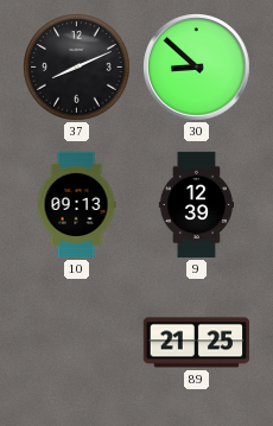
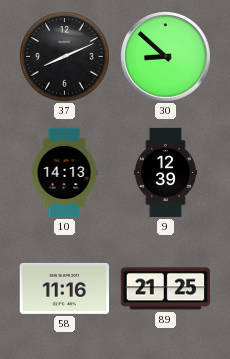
10: 09:13 -> 14:13 (64, 173)
58: none -> 11:16 (64, 288)
